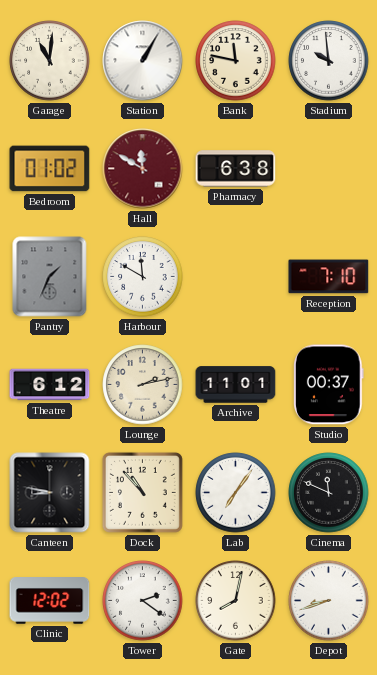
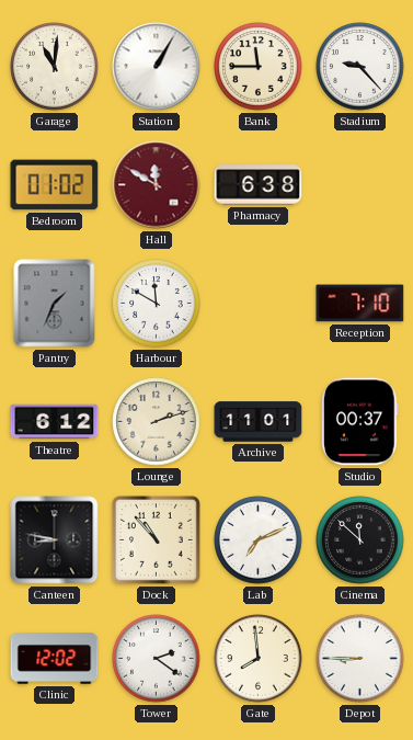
Bank: 11:47 -> 11:45 (259, 67)
Stadium: 9:59 -> 9:23 (360, 67)
Lounge: 2:13 -> 2:12 (157, 422)
Lab: 7:06 -> 7:11 (259, 540)
Cinema: 11:49 -> 11:52 (360, 540)
Gate: 8:02 -> 7:59 (259, 659)
Depot: 8:42 -> 8:45 (360, 659)
